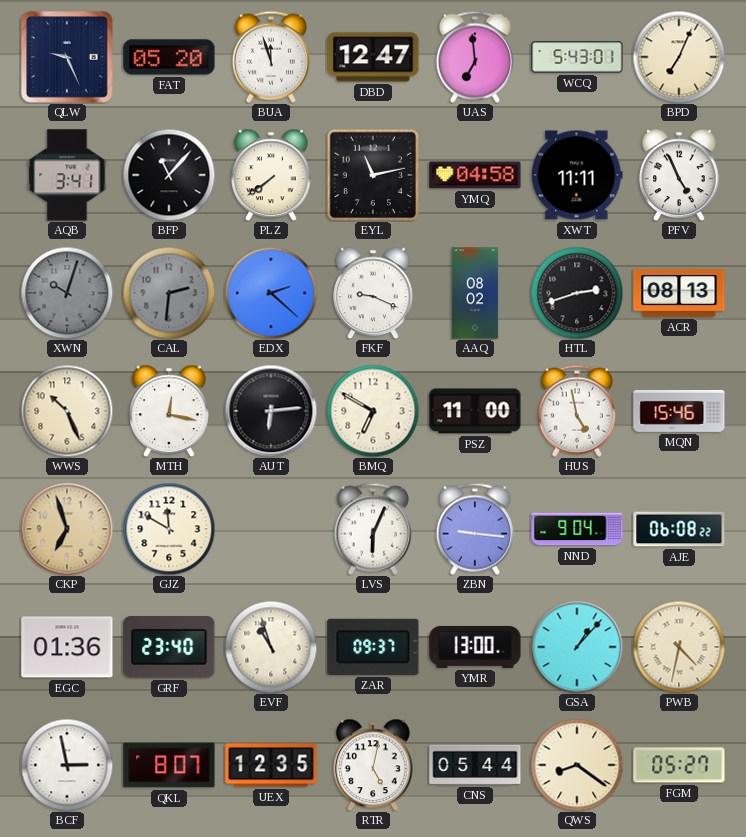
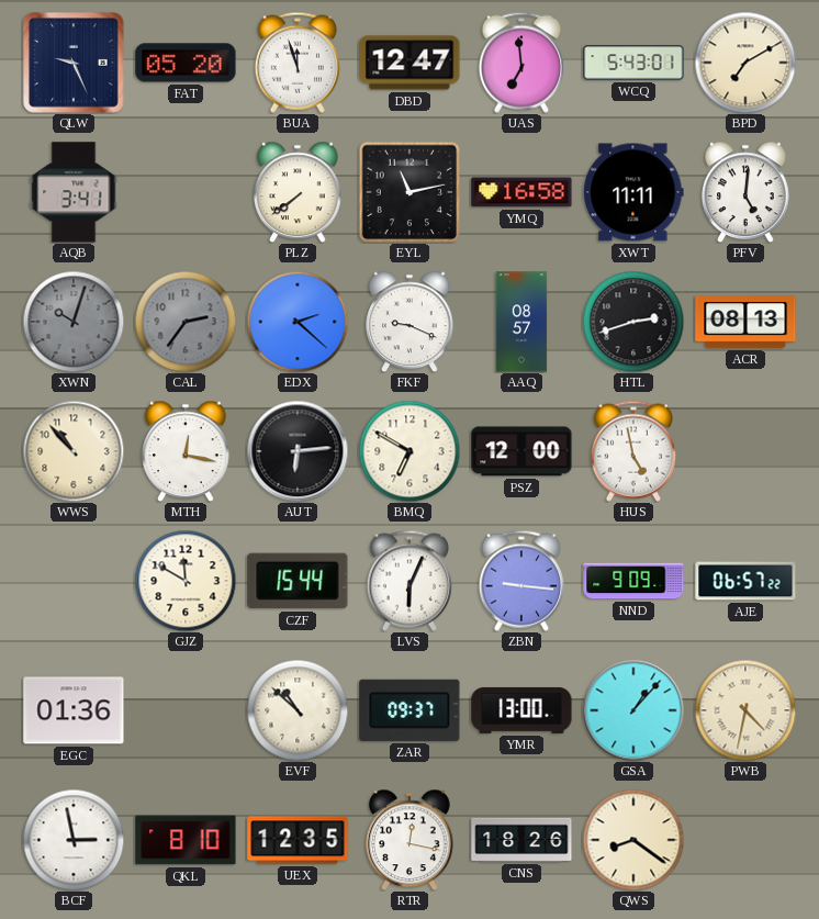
BPD: 7:04 -> 7:10 (745, 63)
BFP: 11:07 -> none (169, 175)
YMQ: 04:58 -> 16:58 (521, 192)
PFV: 4:56 -> 5:01 (745, 192)
CAL: 2:31 -> 2:36 (186, 322)
AAQ: 08:02 -> 08:57 (521, 322)
WWS: 10:26 -> 10:53 (74, 451)
PSZ: 11:00 -> 12:00 (521, 451)
MQN: 15:46 -> none (679, 411)
CKP: 6:57 -> none (67, 529)
CZF: none -> 15:44 (298, 581)
NND: 9:04 -> 9:09 (633, 581)
AJE: 06:08 -> 06:57 (745, 581)
GRF: 23:40 -> none (169, 647)
EVF: 10:57 -> 10:52 (298, 710)
QKL: 8:07 -> 8:10 (186, 840)
RTR: 5:02 -> 12:17 (409, 840)
CNS: 05:44 -> 18:26 (521, 840)
FGM: 05:27 -> none (679, 765)
